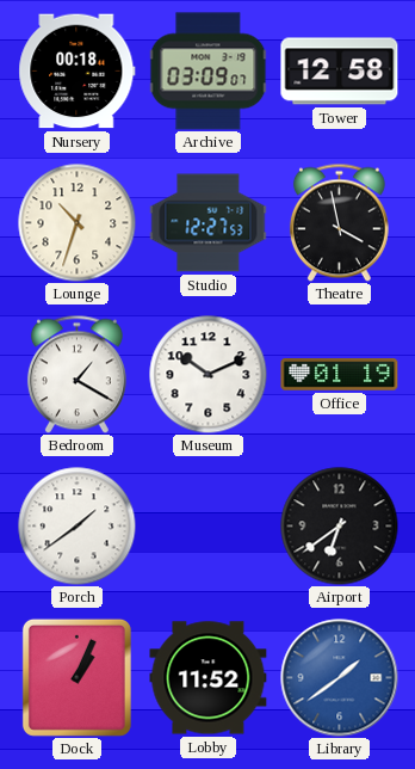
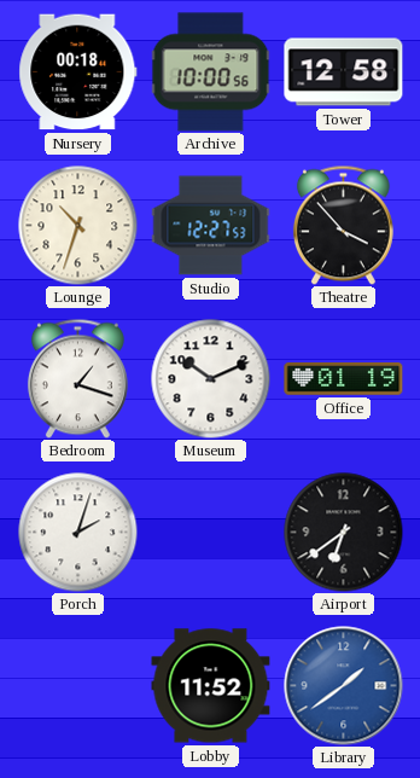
Archive: 03:09 -> 10:00 (210, 72)
Theatre: 3:58 -> 3:53 (343, 225)
Bedroom: 1:20 -> 1:18 (77, 378)
Porch: 1:39 -> 2:03 (78, 533)
Dock: 1:04 -> none (76, 677)
